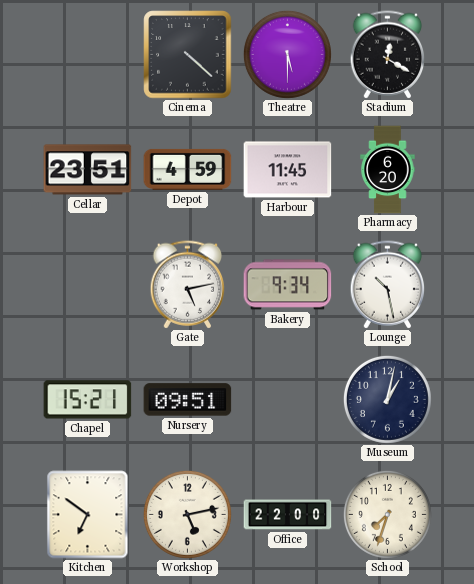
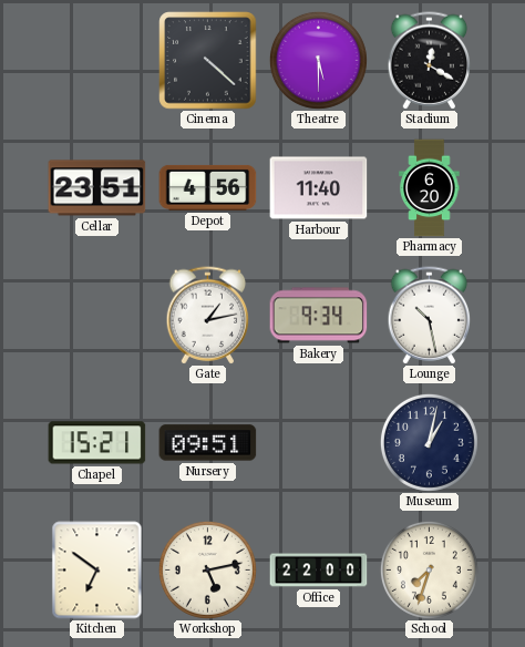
Depot: 4:59 -> 4:56 (208, 187)
Harbour: 11:45 -> 11:40 (319, 188)
Gate: 5:13 -> 1:13 (208, 316)
